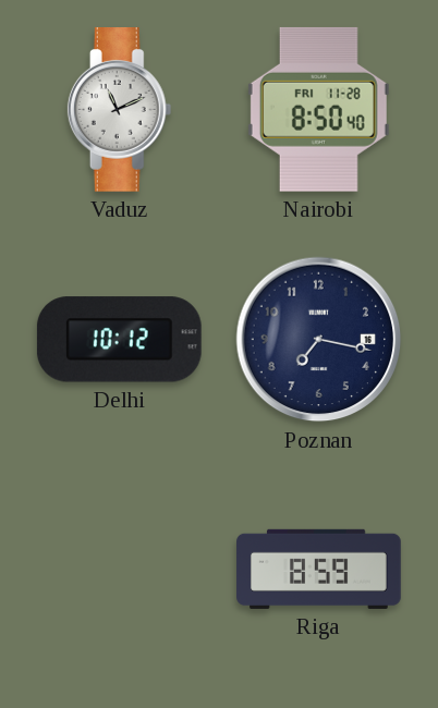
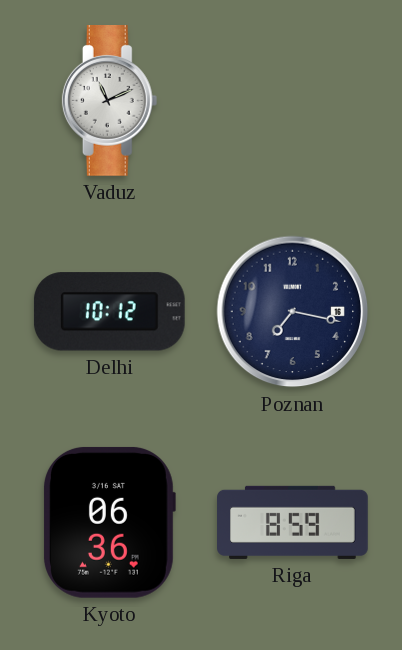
Nairobi: 8:50 -> none (318, 109)
Kyoto: none -> 06:36 (109, 522)
